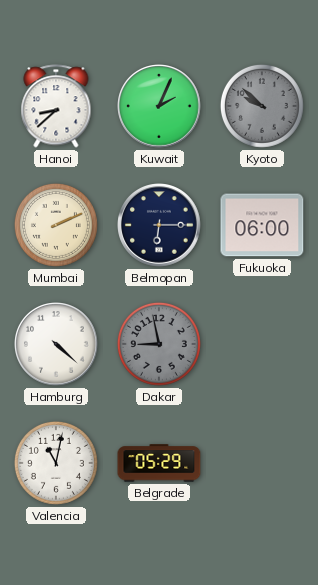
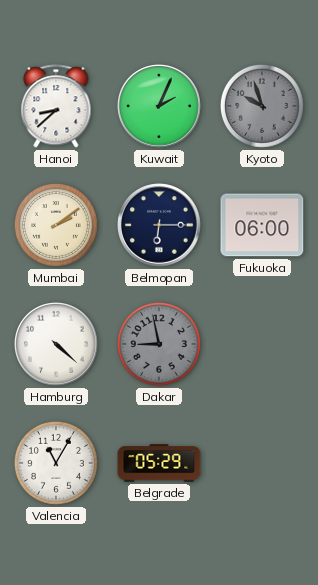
Kyoto: 9:52 -> 9:57 (262, 106)
Mumbai: 2:11 -> 2:09 (56, 225)
Valencia: 11:02 -> 11:05 (56, 463)
